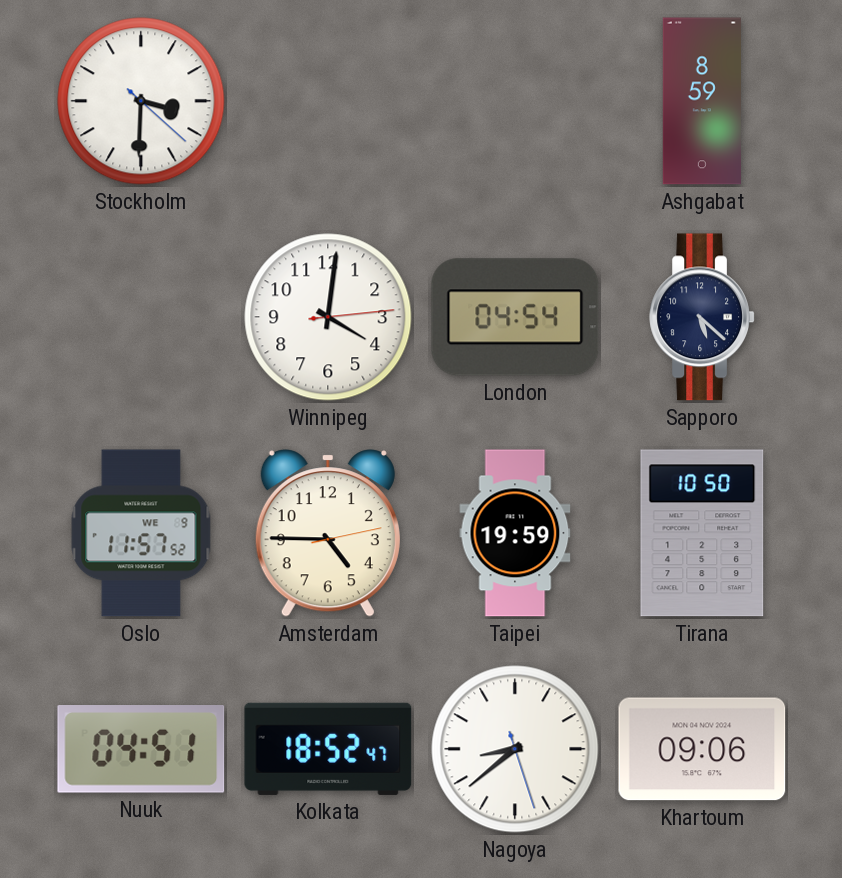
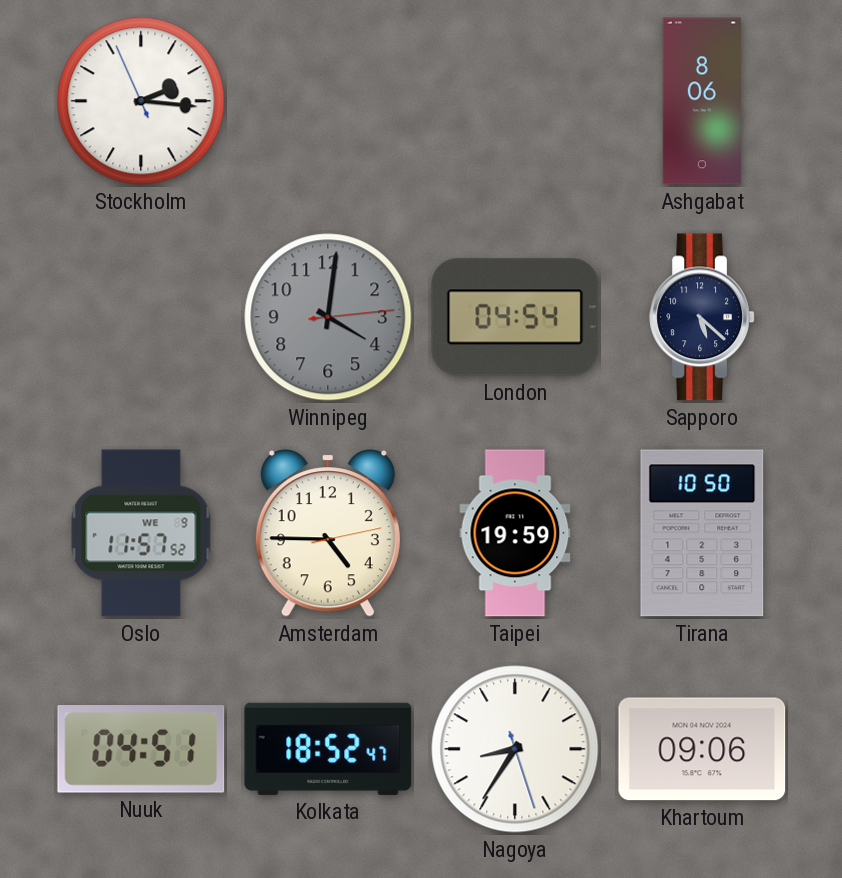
Stockholm: 3:30 -> 2:15 (141, 101)
Ashgabat: 8:59 -> 8:06 (702, 101)
Winnipeg dial: white -> grey (328, 317)
Nagoya: 8:38 -> 8:35 (515, 749)
